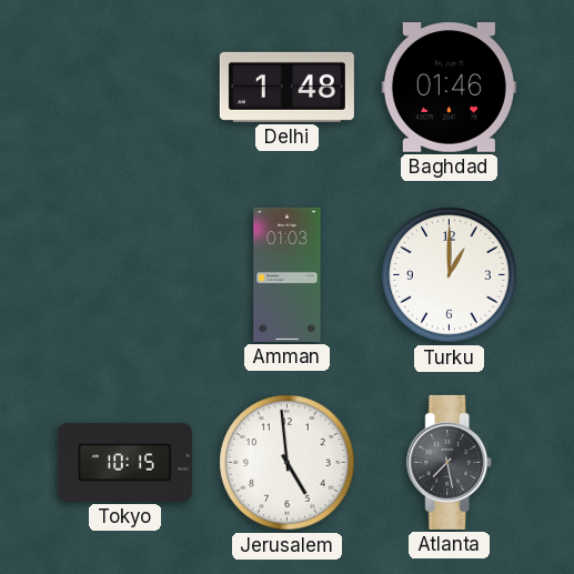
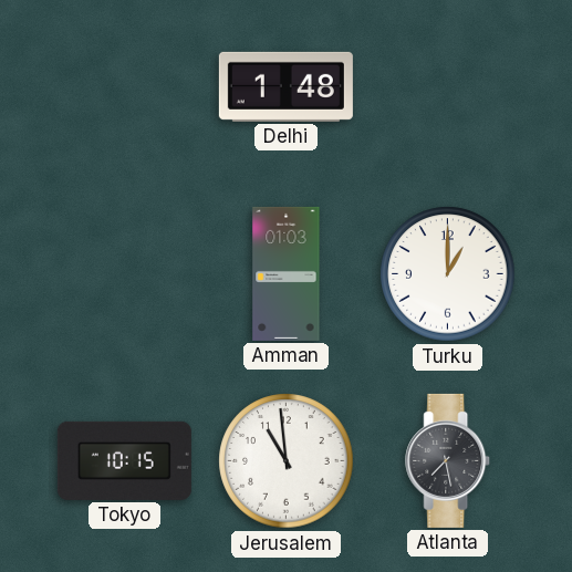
Baghdad: 01:46 -> none (449, 88)
Jerusalem: 4:59 -> 10:59 (287, 461)
